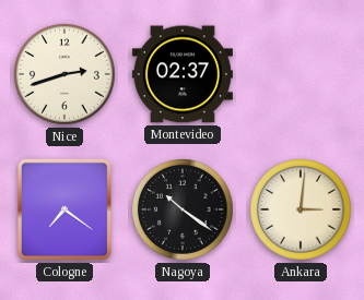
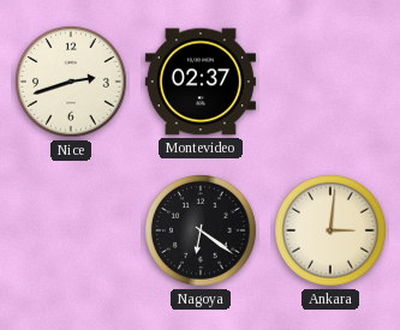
Cologne: 7:21 -> none (64, 209)
Nagoya: 10:21 -> 6:21 (202, 232)
